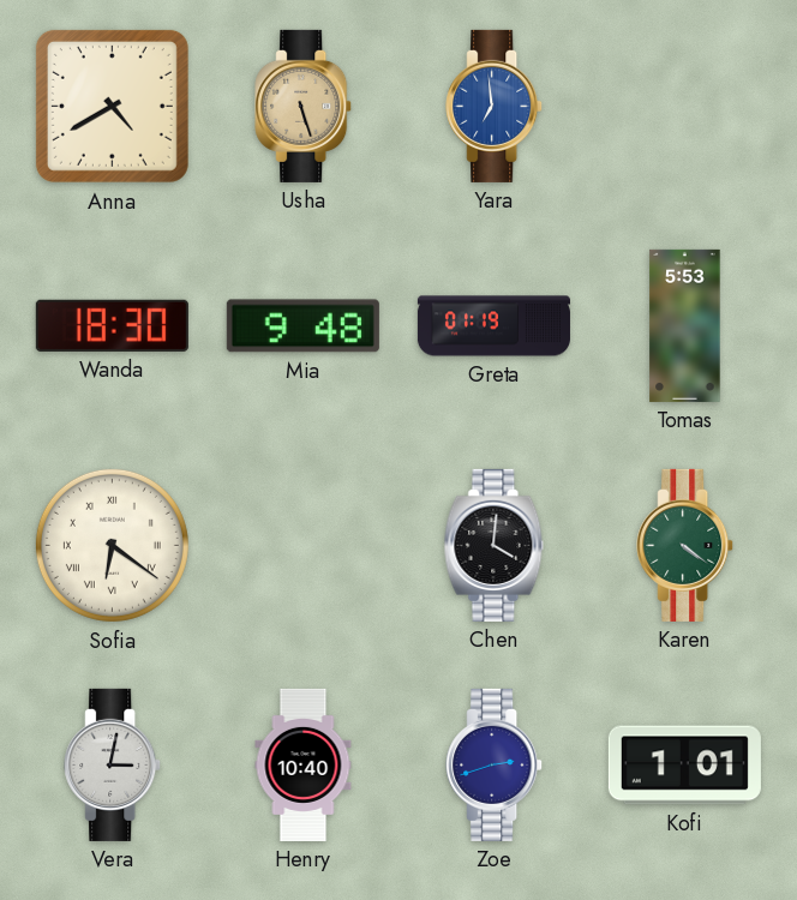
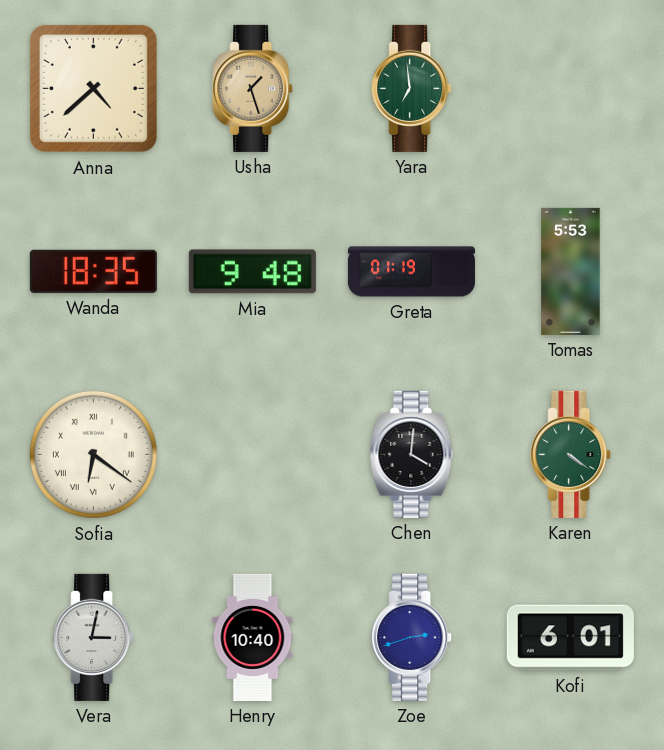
Anna: 4:40 -> 4:38 (93, 88)
Usha: 5:27 -> 1:27 (253, 88)
Yara dial: blue -> green (412, 88)
Wanda: 18:30 -> 18:35 (93, 271)
Kofi: 1:01 -> 6:01 (570, 638)
